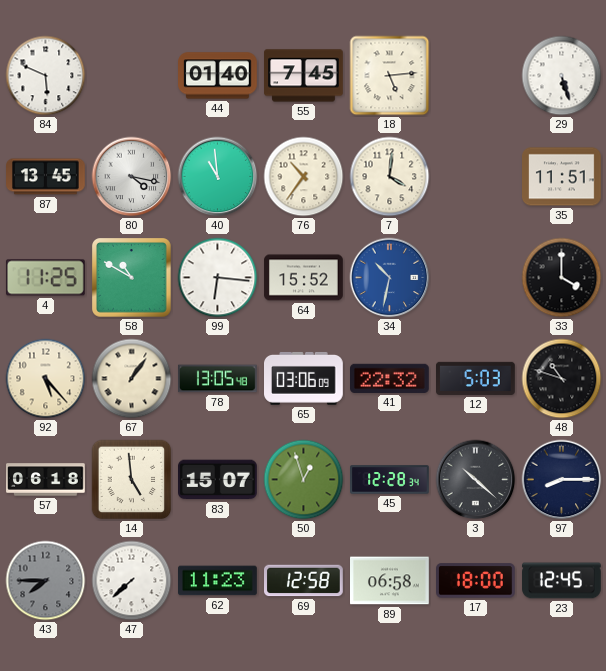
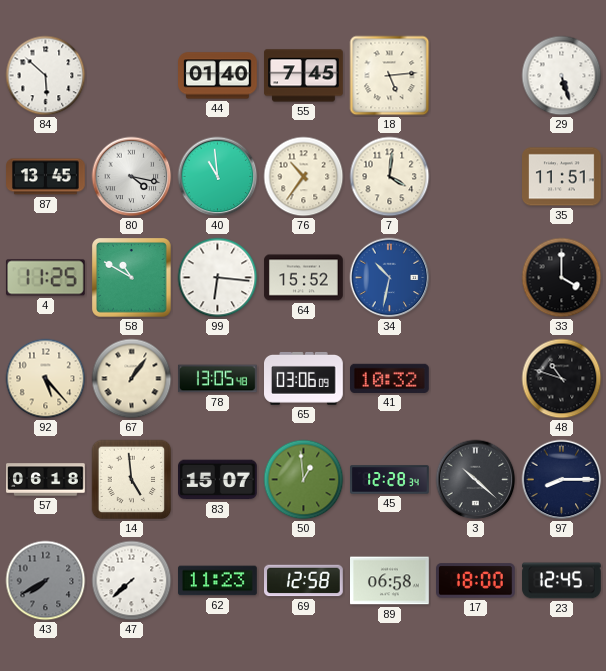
84: 5:49 -> 5:52 (46, 76)
41: 22:32 -> 10:32 (390, 378)
12: 5:03 -> none (476, 378)
50: 12:57 -> 12:59 (304, 480)
43: 7:45 -> 7:40 (46, 581)
